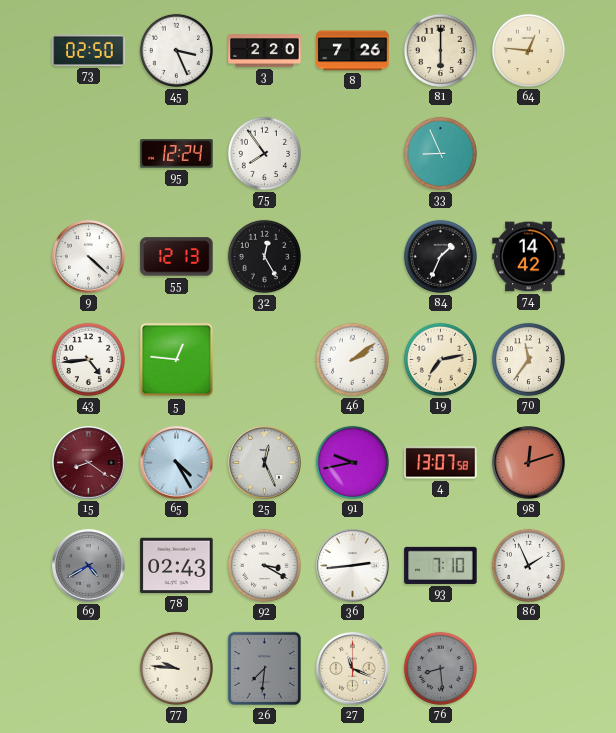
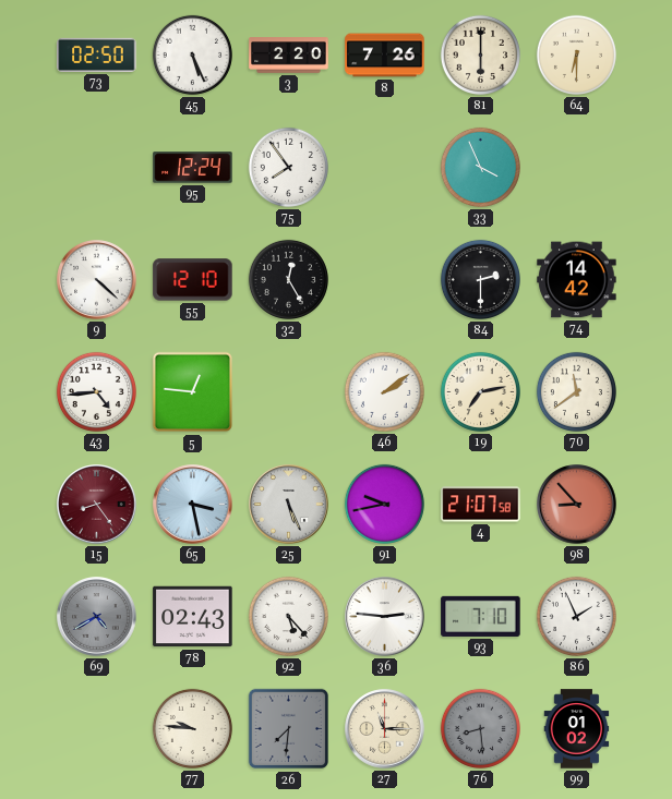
45: 3:26 -> 5:26 (192, 55)
64: 12:46 -> 6:30 (576, 55)
33: 8:56 -> 3:56 (480, 167)
55: 12:13 -> 12:10 (193, 280)
84: 1:34 -> 2:30 (480, 279)
70: 11:36 -> 11:39 (576, 391)
15: 8:21 -> 8:24 (97, 505)
65: 4:25 -> 3:28 (193, 505)
25: 12:26 -> 5:26 (289, 505)
4: 13:07 -> 21:07 (481, 505)
98: 12:12 -> 8:53 (577, 505)
92: 3:20 -> 5:23 (288, 616)
36: 2:44 -> 2:46 (385, 617)
27: 11:19 -> 11:15 (385, 729)
99: none -> 01:02 (577, 729)
